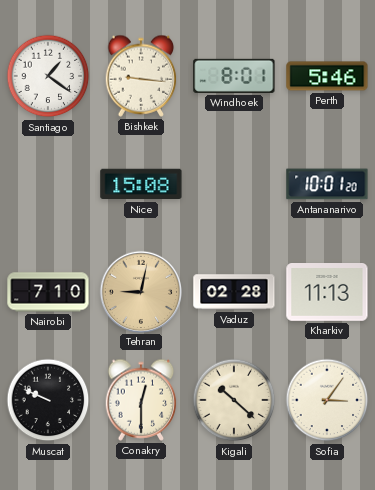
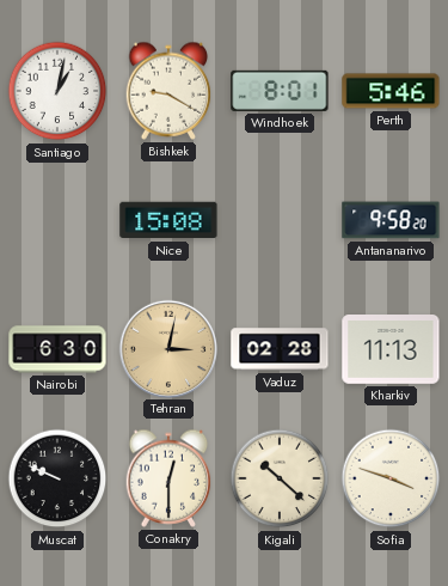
Santiago: 1:21 -> 1:02 (57, 91)
Bishkek: 9:16 -> 9:20 (168, 91)
Antananarivo: 10:01 -> 9:58 (391, 220)
Nairobi: 7:10 -> 6:30 (57, 349)
Tehran: 9:02 -> 3:02 (167, 348)
Sofia: 3:06 -> 3:48 (391, 478)
